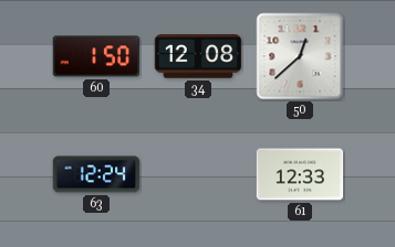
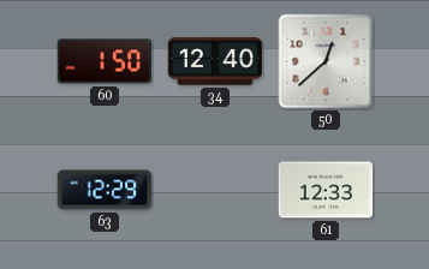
34: 12:08 -> 12:40 (215, 61)
63: 12:24 -> 12:29 (105, 190)
